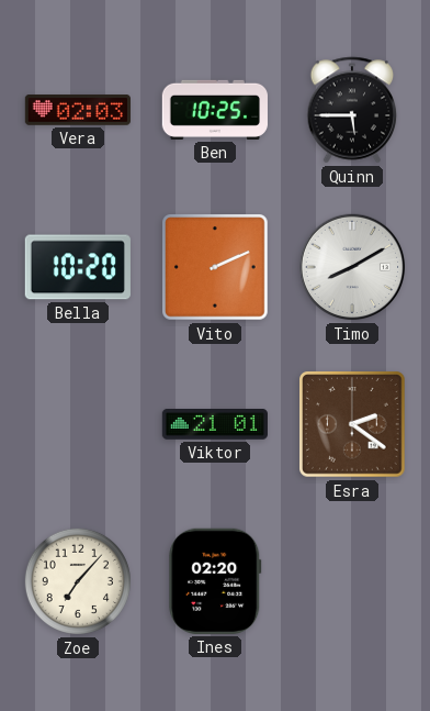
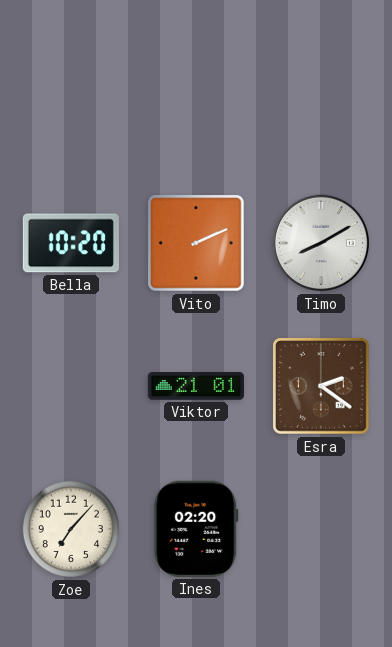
Vera: 02:03 -> none (78, 111)
Ben: 10:25 -> none (215, 110)
Quinn: 5:45 -> none (352, 110)
